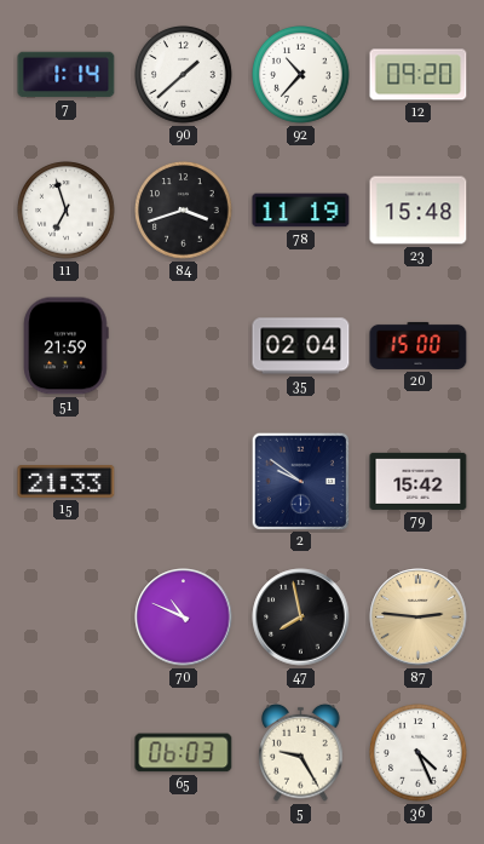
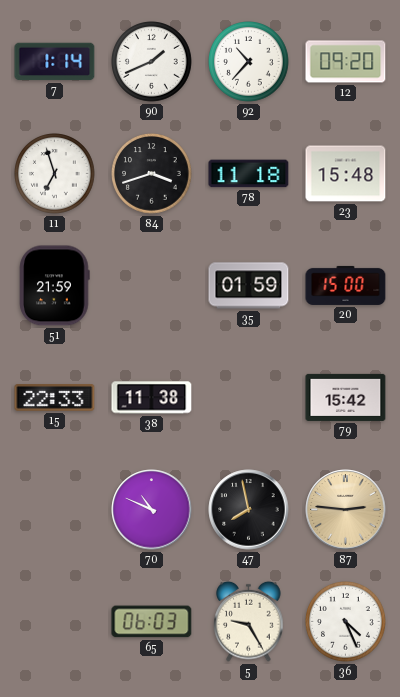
90: 1:38 -> 1:41 (152, 62)
78: 11:19 -> 11:18 (249, 174)
35: 02:04 -> 01:59 (249, 286)
15: 21:33 -> 22:33 (55, 398)
38: none -> 11:38 (152, 398)
2: 9:51 -> none (300, 481)
